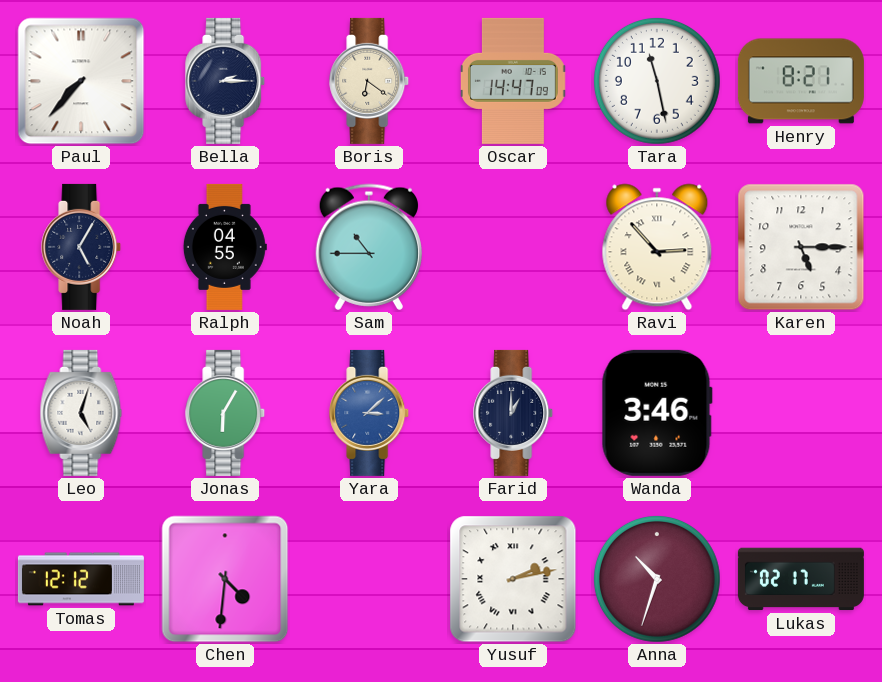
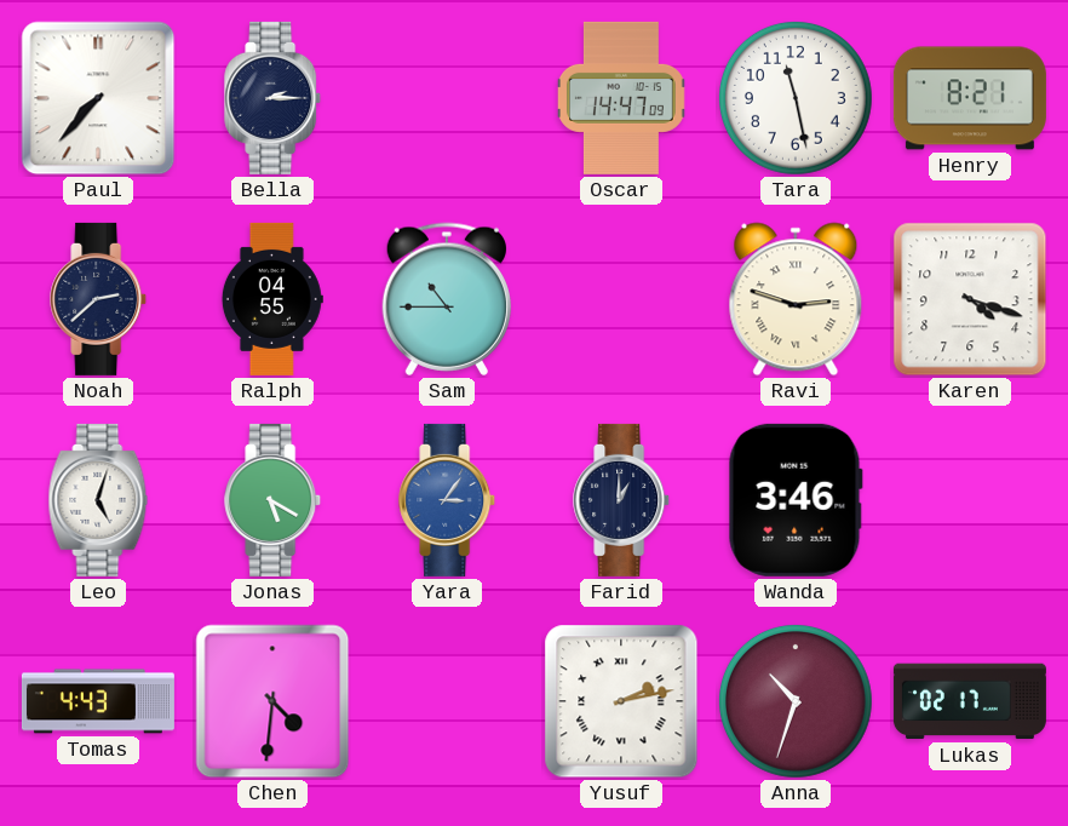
Boris: 6:21 -> none (370, 81)
Noah: 5:05 -> 2:38 (99, 299)
Ravi: 2:53 -> 2:48 (796, 299)
Karen: 5:15 -> 4:18 (970, 299)
Jonas: 6:05 -> 5:20 (274, 500)
Yara: 3:08 -> 3:06 (448, 500)
Tomas: 12:12 -> 4:43 (98, 701)
